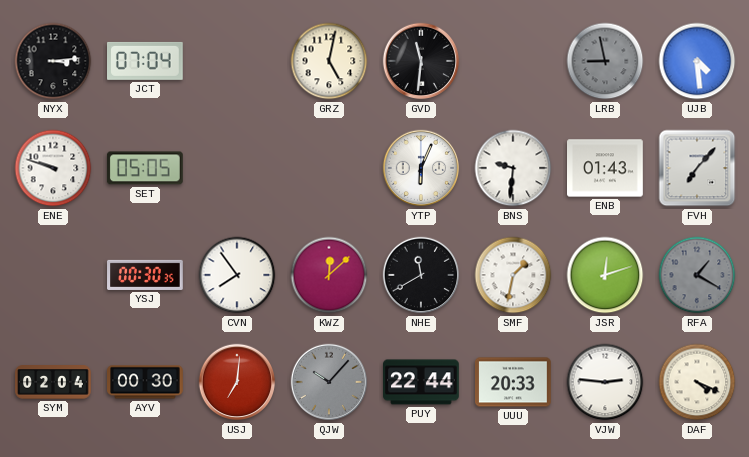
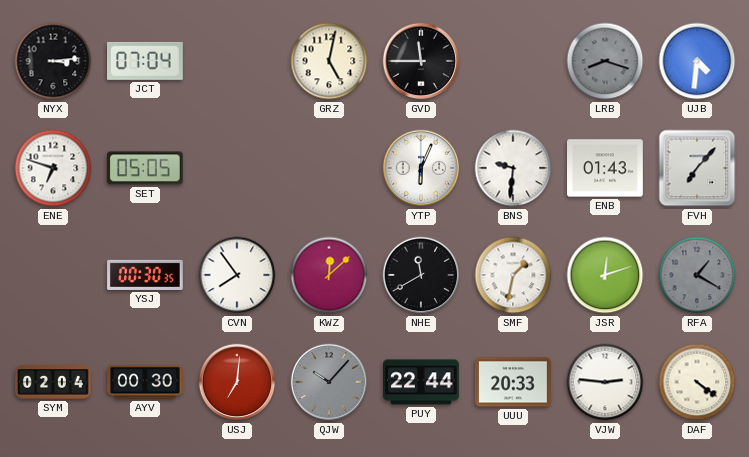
GVD: 11:31 -> 11:45 (421, 61)
LRB: 8:58 -> 8:18 (605, 61)
UJB: 4:29 -> 4:31 (697, 61)
ENE: 9:48 -> 6:48 (53, 168)
DAF: 4:19 -> 4:21 (697, 382)
